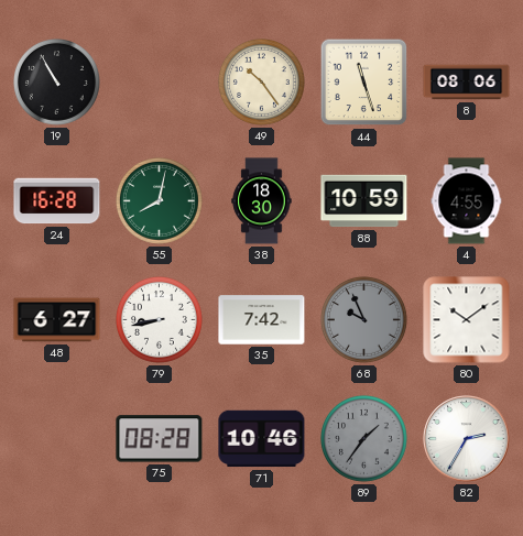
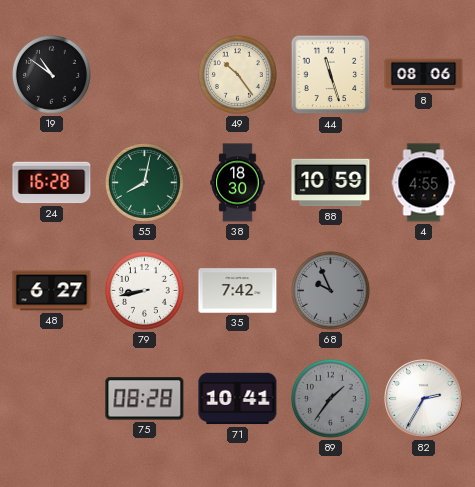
19: 10:55 -> 10:51 (52, 75)
80: 10:09 -> none (467, 320)
71: 10:46 -> 10:41 (238, 399)
